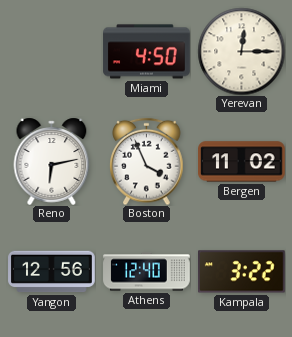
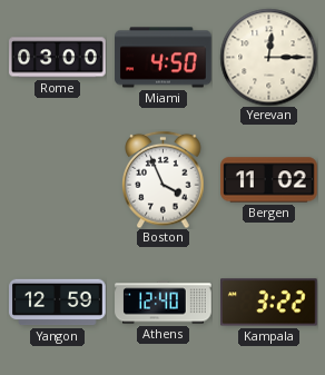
Rome: none -> 03:00 (58, 58)
Reno: 6:13 -> none (52, 161)
Yangon: 12:56 -> 12:59 (58, 303)
